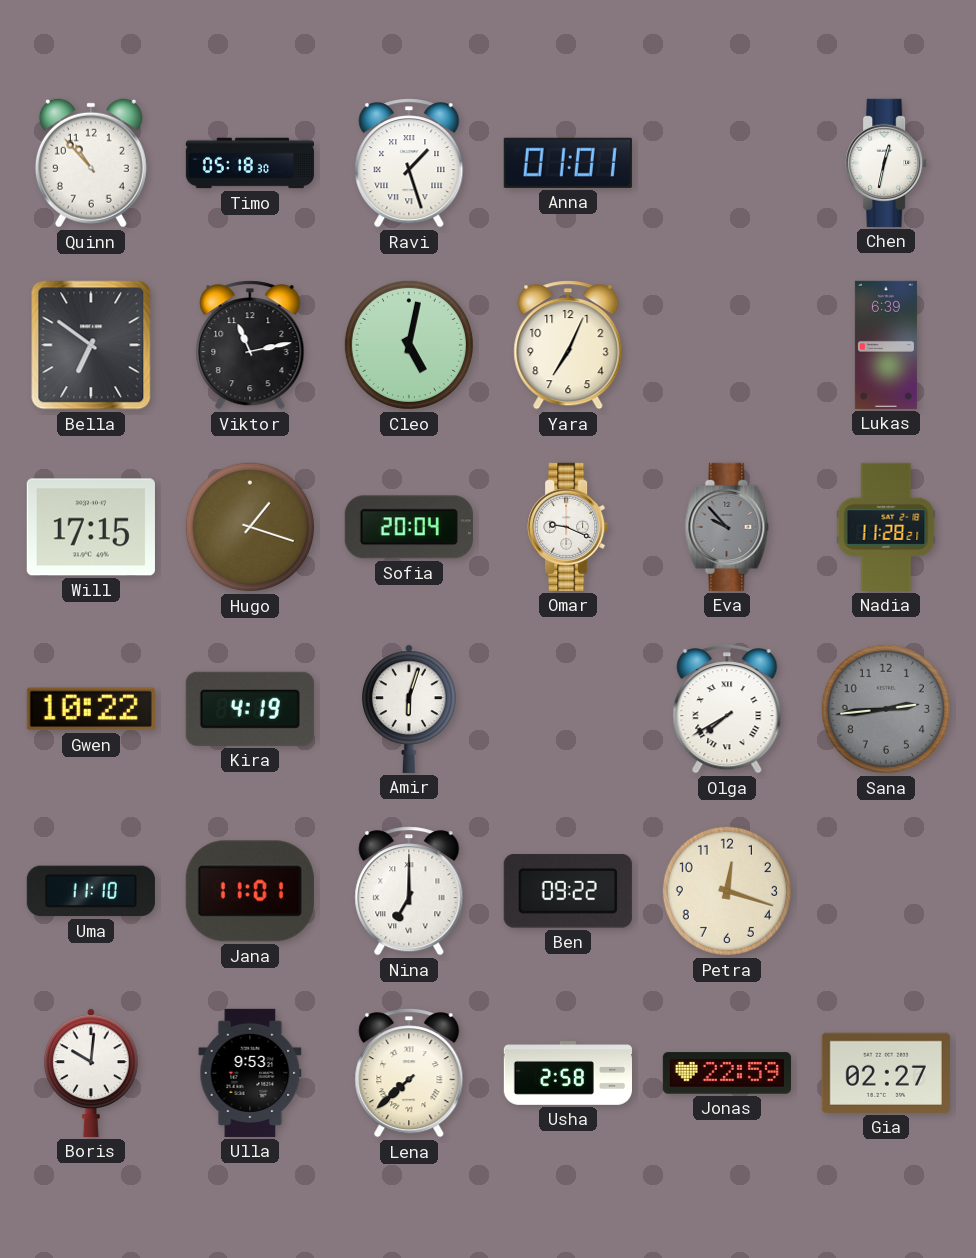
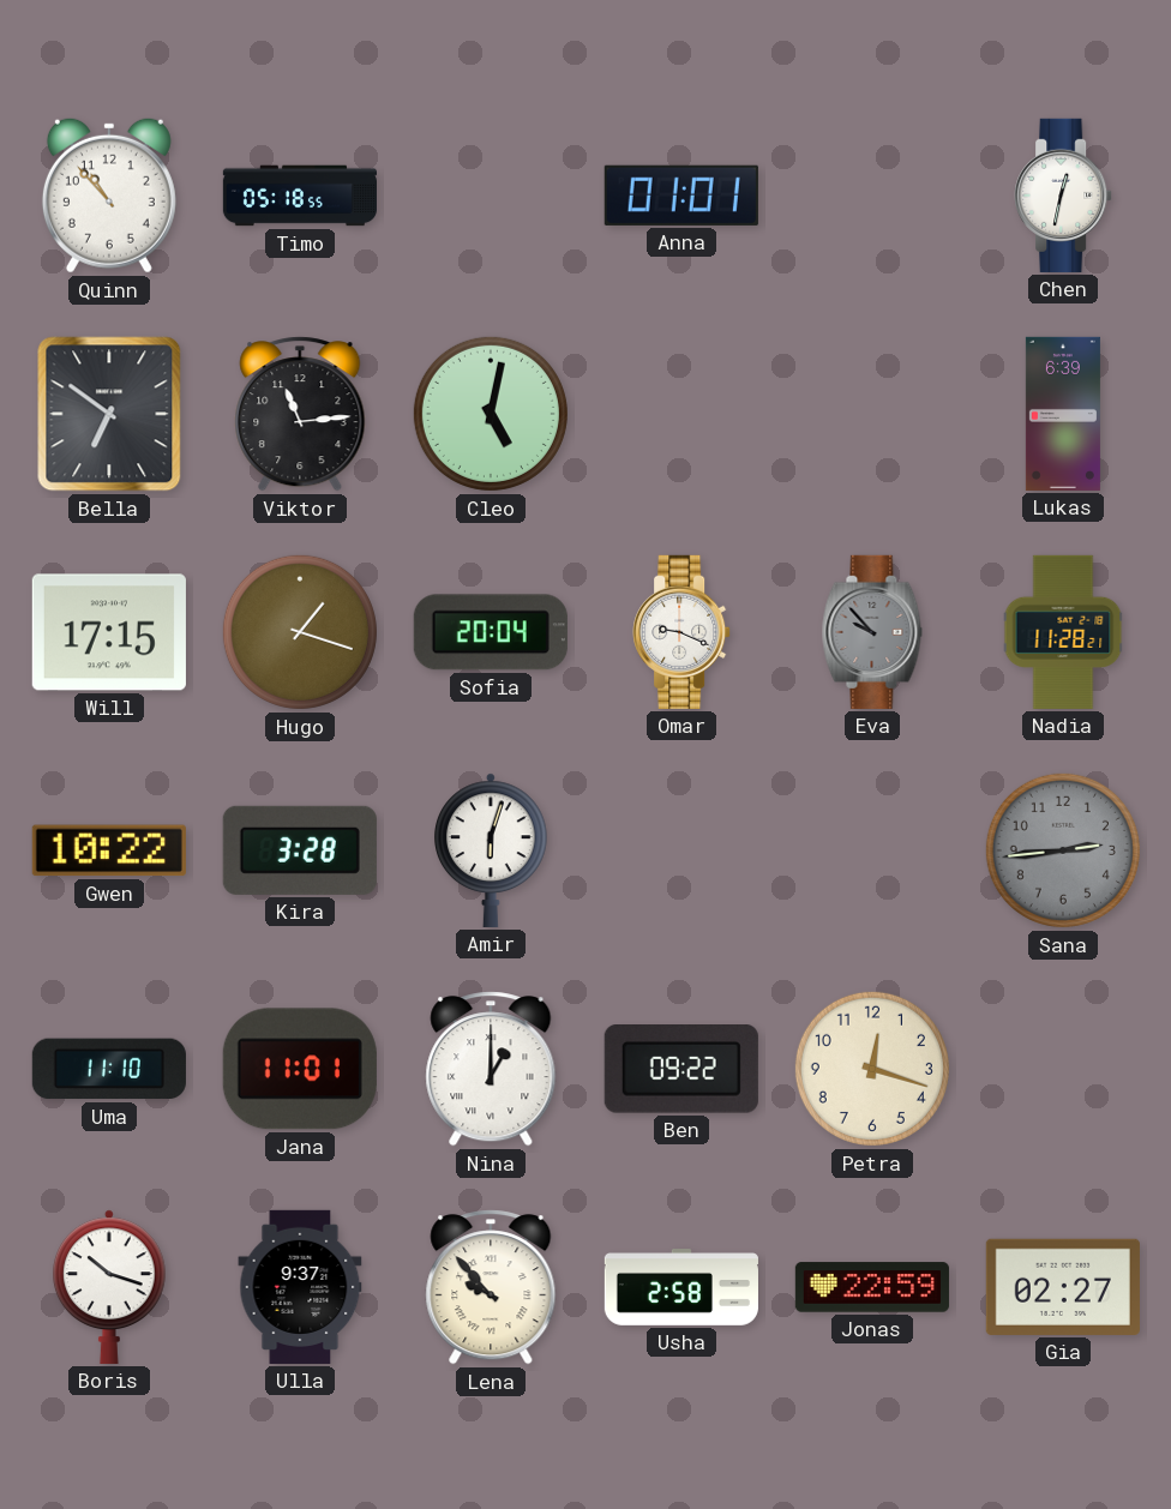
Timo: 05:18:30 -> 05:18:55 (299, 196)
Ravi: 1:27 -> none (409, 163)
Viktor: 11:13 -> 11:14 (300, 414)
Yara: 7:04 -> none (568, 345)
Kira: 4:19 -> 3:28 (300, 850)
Olga: 7:40 -> none (727, 709)
Nina: 7:00 -> 1:00 (491, 1069)
Boris: 10:01 -> 10:18 (110, 1287)
Ulla: 9:53 -> 9:37 (300, 1287)
Lena: 7:38 -> 9:53 (491, 1287)
